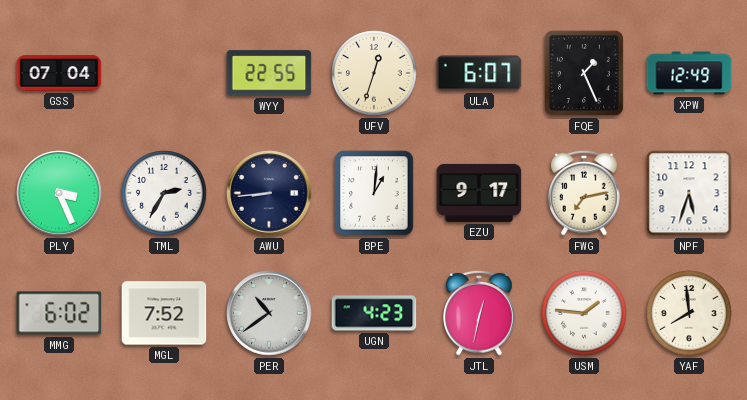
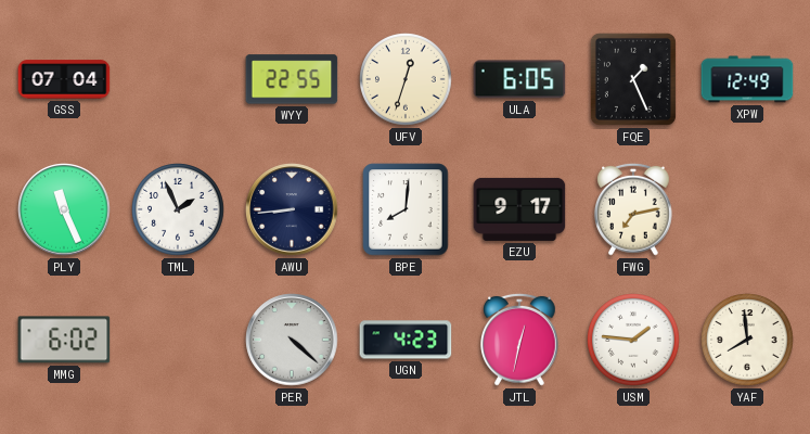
ULA: 6:07 -> 6:05 (519, 79)
PLY: 3:26 -> 11:26 (64, 209)
TML: 2:35 -> 1:56 (178, 209)
BPE: 1:01 -> 8:01 (406, 209)
NPF: 5:33 -> none (689, 193)
MGL: 7:52 -> none (164, 313)
PER: 10:39 -> 4:22 (292, 340)
